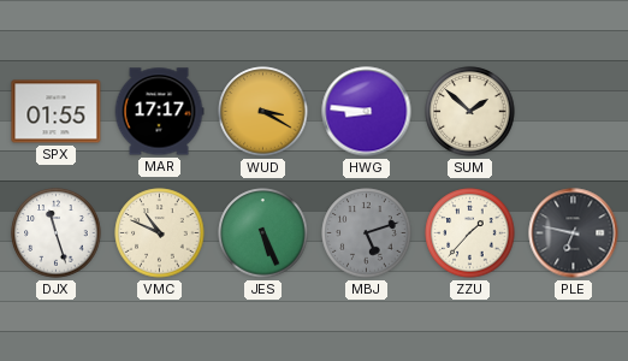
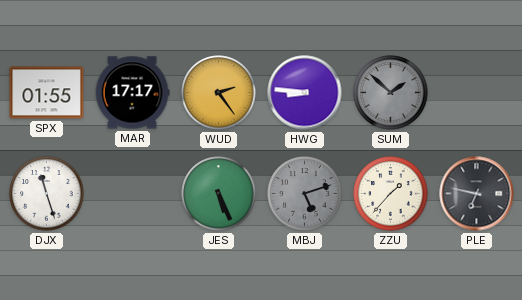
WUD: 3:20 -> 2:24 (219, 93)
SUM dial: cream -> grey (391, 93)
VMC: 10:49 -> none (160, 233)
